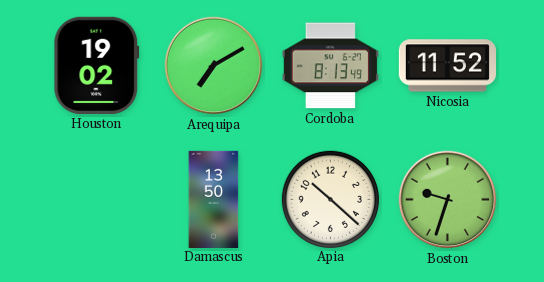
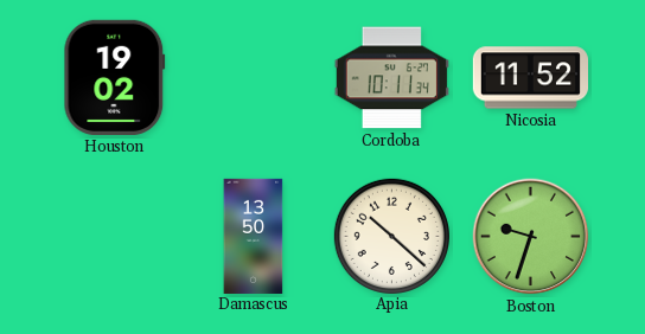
Arequipa: 7:10 -> none (214, 66)
Cordoba: 8:13 -> 10:11 (391, 78)
